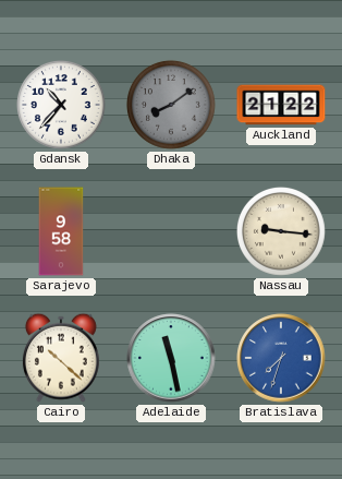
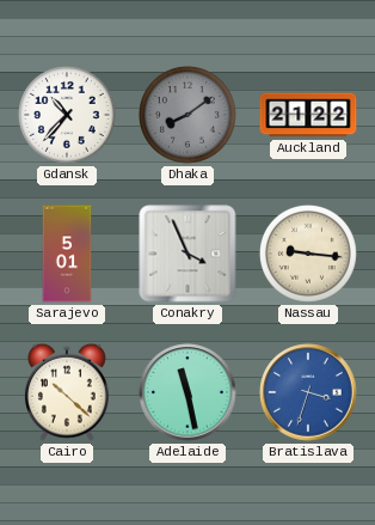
Sarajevo: 9:58 -> 5:01 (67, 254)
Conakry: none -> 3:56 (187, 254)
Bratislava: 7:33 -> 3:33 (308, 392)
